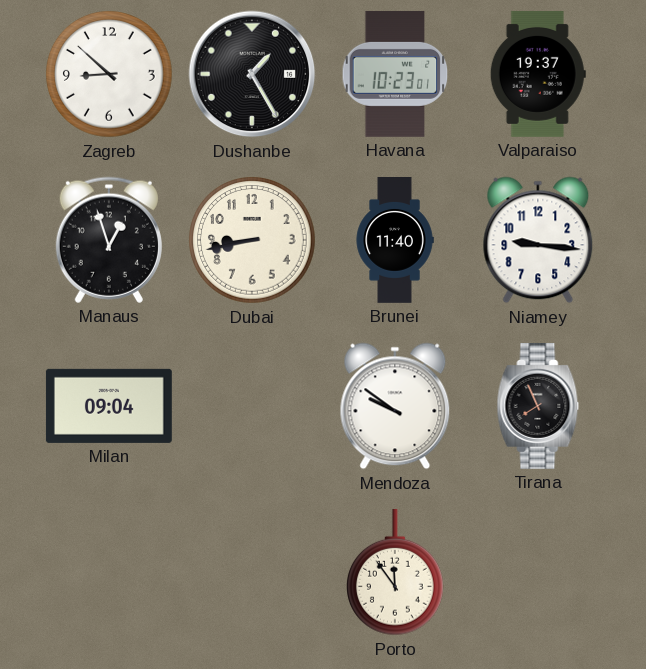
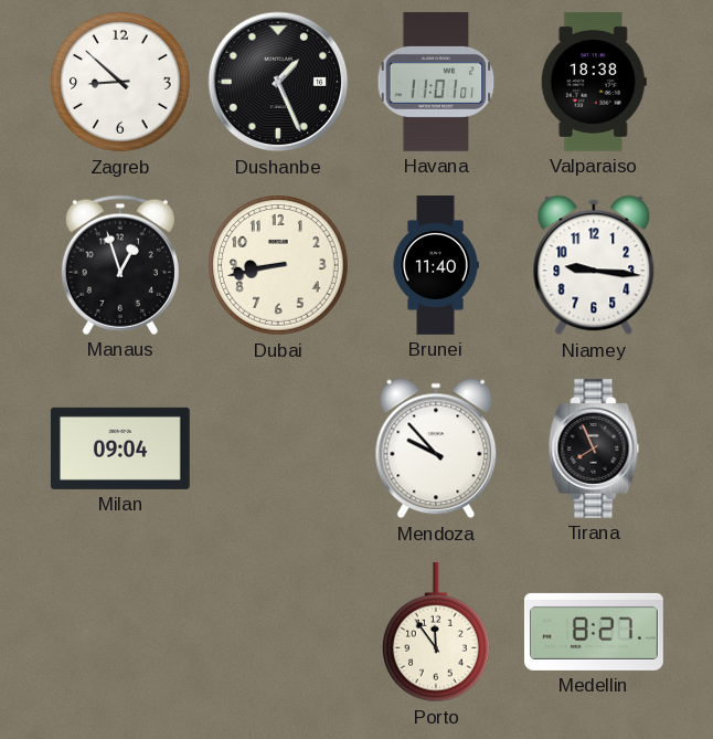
Dushanbe: 1:25 -> 1:26 (278, 82)
Havana: 10:23 -> 11:01 (436, 82)
Valparaiso: 19:37 -> 18:38 (594, 82)
Mendoza: 9:51 -> 9:53 (436, 448)
Medellin: none -> 8:27 (594, 632)
